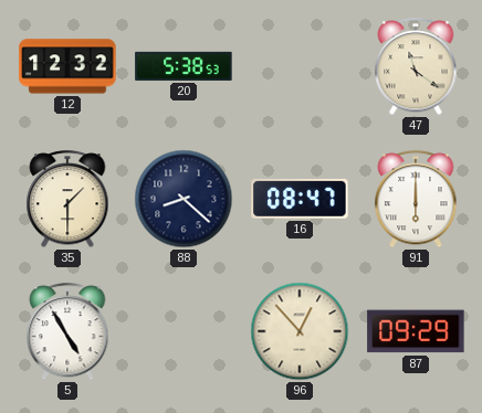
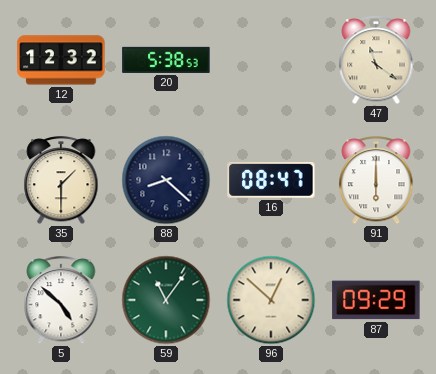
5: 4:55 -> 4:52 (61, 301)
59: none -> 11:06 (166, 300)
96: 12:53 -> 12:52 (271, 300)
